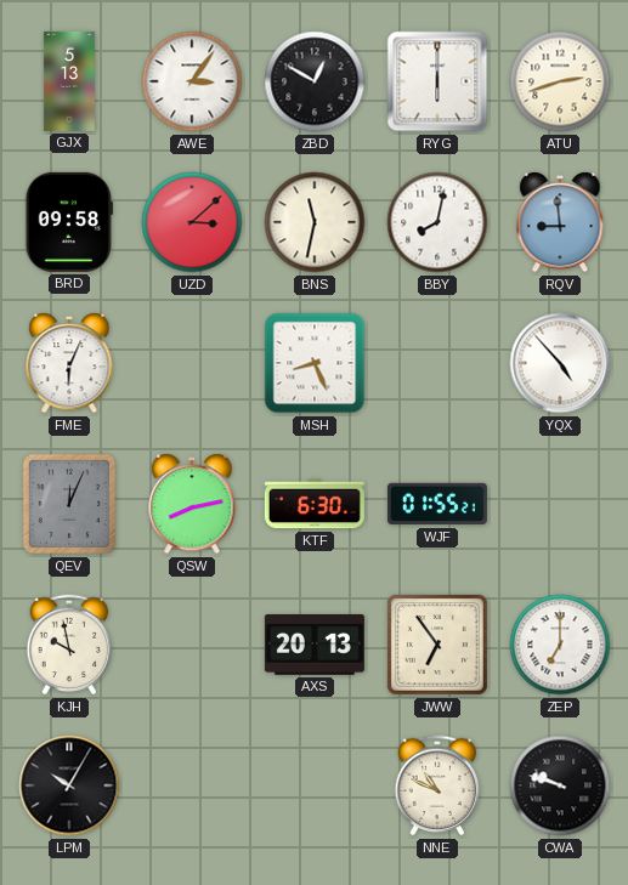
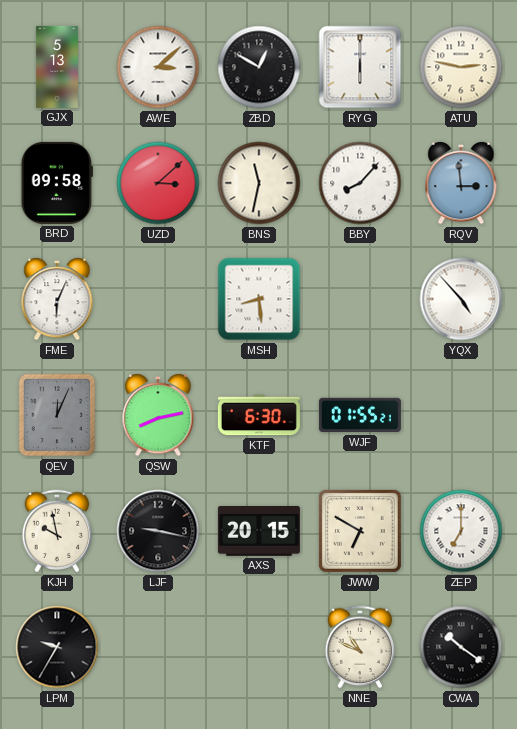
AWE: 3:06 -> 3:08 (158, 67)
ATU: 2:42 -> 2:47 (461, 67)
BBY: 8:02 -> 8:07 (360, 183)
RQV: 8:59 -> 2:59 (461, 183)
MSH: 8:26 -> 8:29 (259, 299)
LJF: none -> 9:17 (158, 531)
AXS: 20:13 -> 20:15 (259, 532)
JWW: 6:54 -> 6:50 (360, 531)
LPM: 10:05 -> 9:35 (57, 647)
CWA: 9:48 -> 10:21 (461, 647)
